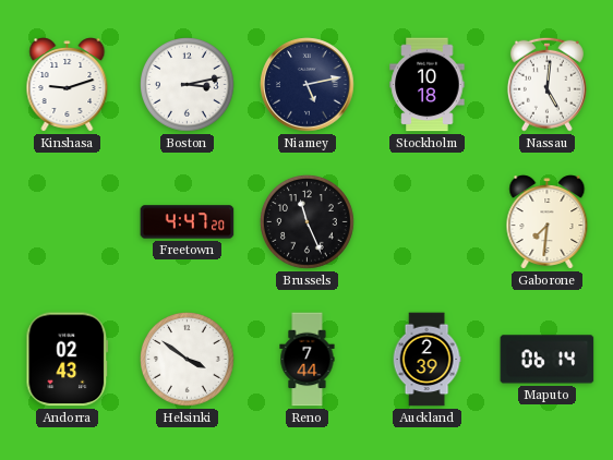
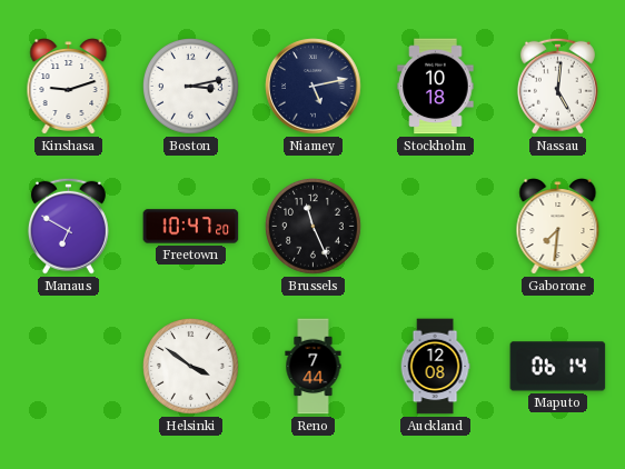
Manaus: none -> 6:50 (68, 226)
Freetown: 4:47 -> 10:47 (191, 227)
Andorra: 02:43 -> none (68, 360)
Auckland: 2:39 -> 12:08 (435, 367)
